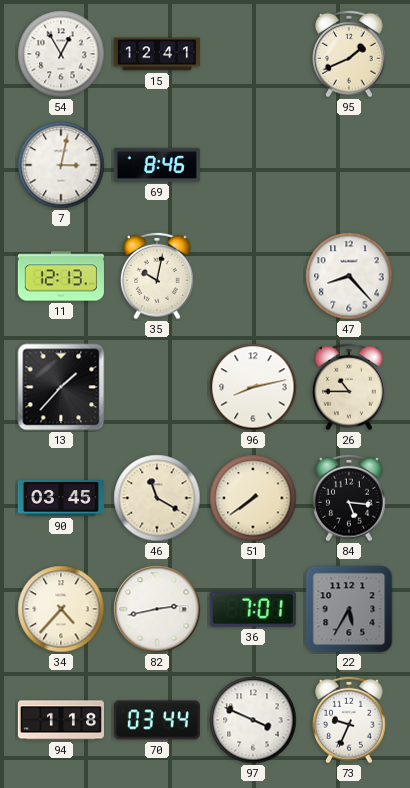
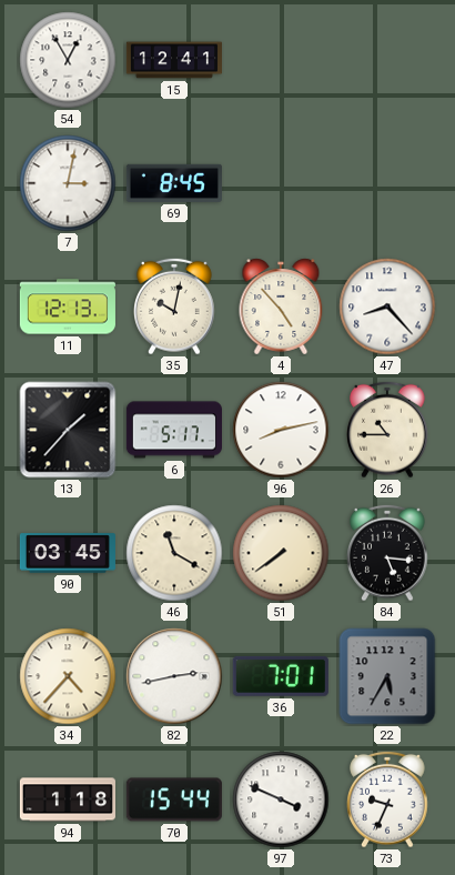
95: 1:41 -> none (349, 54)
69: 8:46 -> 8:45 (174, 183)
4: none -> 4:53 (281, 306)
6: none -> 5:17 (174, 430)
70: 03:44 -> 15:44 (174, 799)
